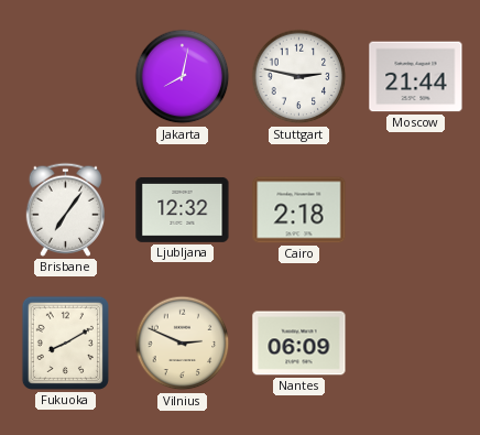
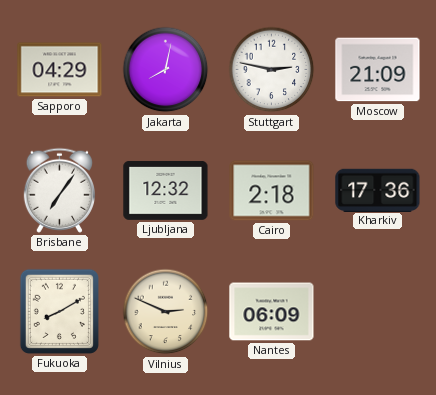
Sapporo: none -> 04:29 (60, 70)
Moscow: 21:44 -> 21:09 (378, 70)
Kharkiv: none -> 17:36 (378, 190)
